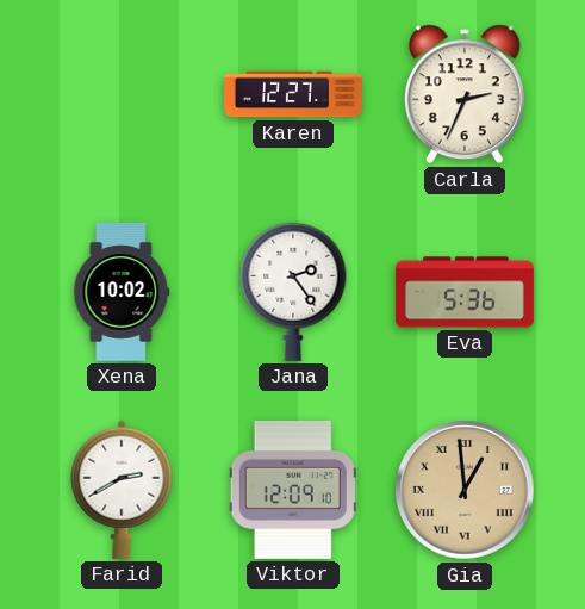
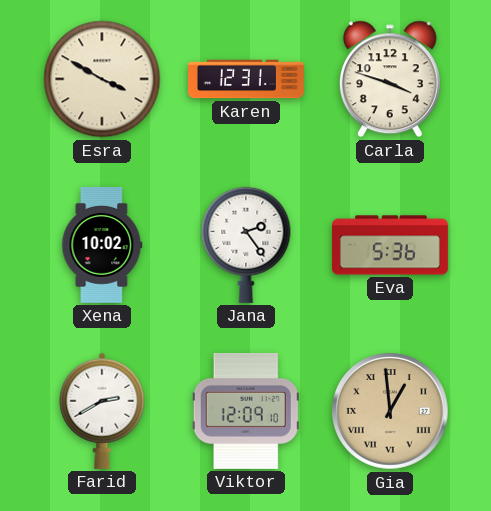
Esra: none -> 3:50 (102, 79)
Karen: 12:27 -> 12:31 (247, 79)
Carla: 2:34 -> 3:48 (390, 79)
